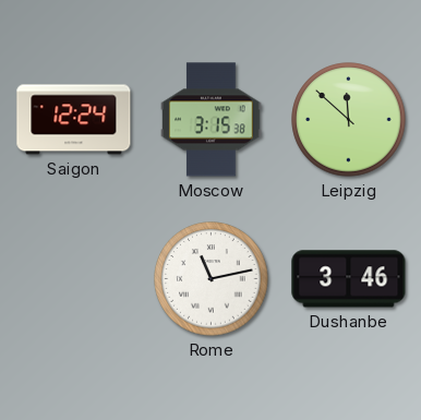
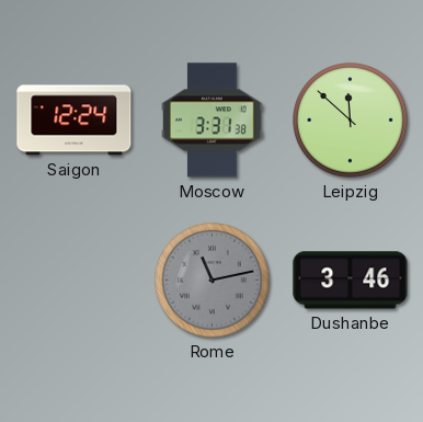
Moscow: 3:15 -> 3:31 (213, 121)
Rome dial: white -> grey (213, 281)
